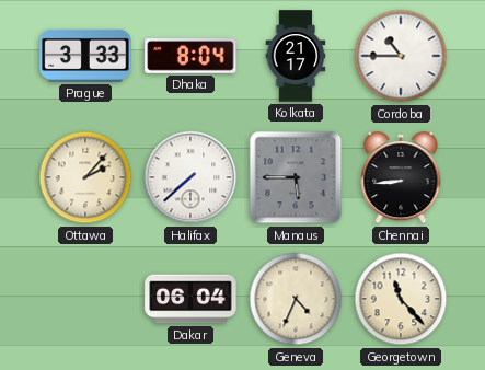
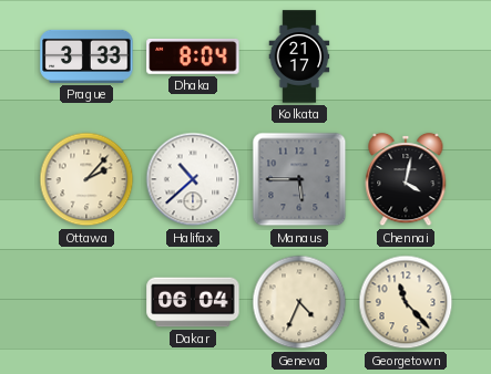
Cordoba: 10:45 -> none (401, 56)
Halifax: 7:38 -> 10:38 (193, 179)
Chennai: 8:44 -> 4:02 (406, 179)
